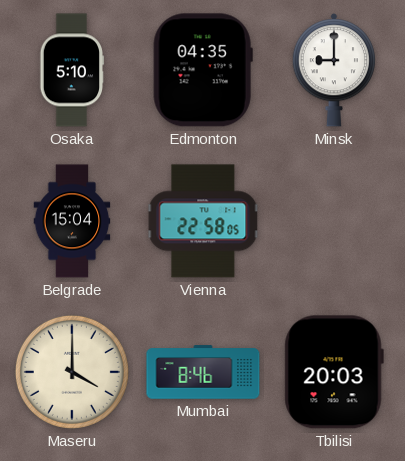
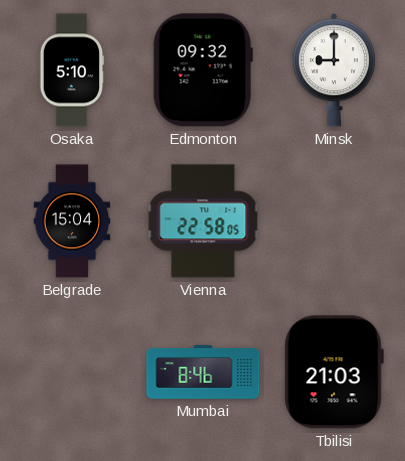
Edmonton: 04:35 -> 09:32 (203, 70)
Maseru: 4:00 -> none (72, 372)
Tbilisi: 20:03 -> 21:03 (334, 372)
